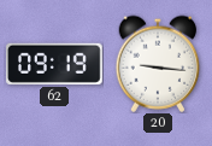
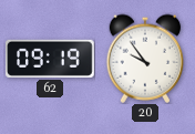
20: 9:16 -> 9:54 (145, 59)
